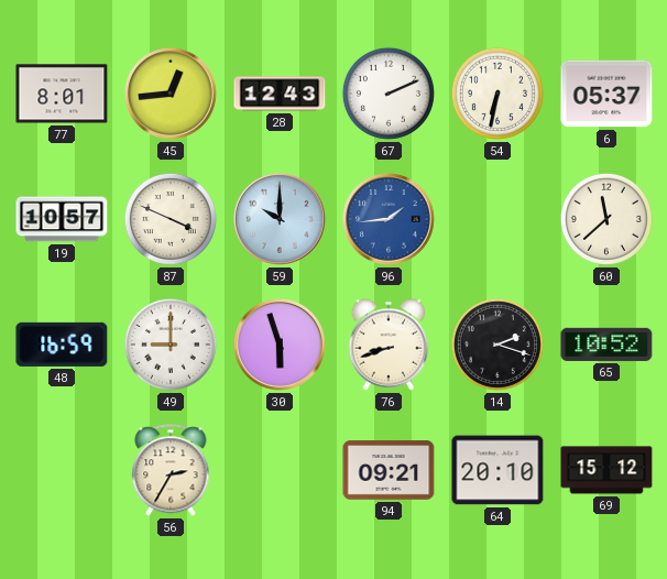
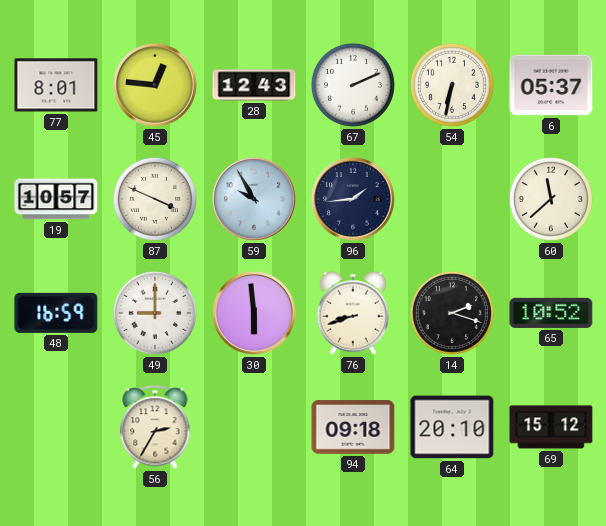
45: 12:44 -> 12:46 (155, 85)
59: 10:00 -> 9:55 (254, 199)
96 dial: blue -> navy (353, 199)
30: 5:57 -> 5:59 (254, 313)
94: 09:21 -> 09:18 (353, 427)
